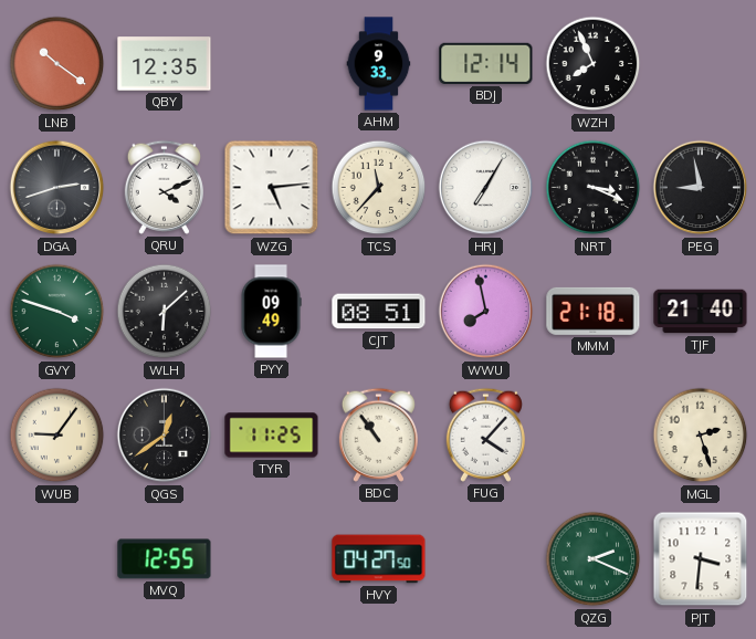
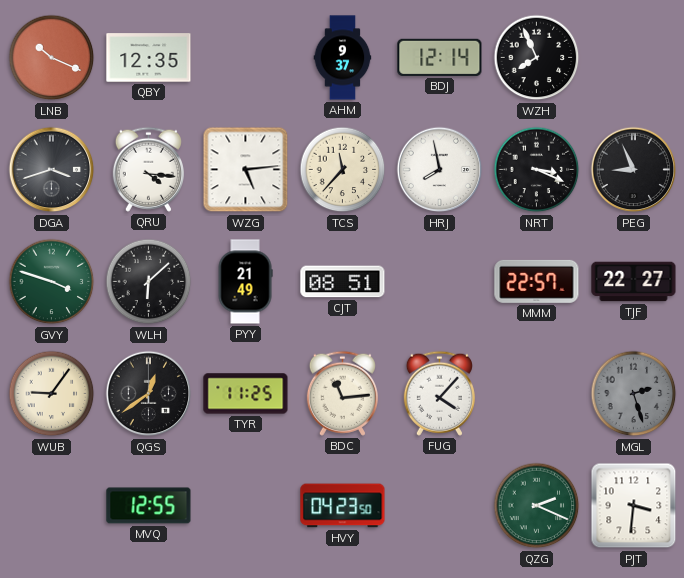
LNB: 10:21 -> 10:19 (52, 58)
AHM: 9:33 -> 9:37 (343, 58)
DGA: 2:42 -> 3:42 (52, 170)
QRU: 4:11 -> 4:16 (148, 169)
HRJ: 7:05 -> 7:58 (440, 170)
PEG: 8:58 -> 8:56 (634, 170)
PYY: 09:49 -> 21:49 (245, 282)
WWU: 7:58 -> none (486, 312)
MMM: 21:18 -> 22:57 (537, 281)
TJF: 21:40 -> 22:27 (634, 282)
BDC: 10:54 -> 11:14 (342, 393)
MGL dial: cream -> grey (634, 394)
HVY: 04:27 -> 04:23 (343, 506)
